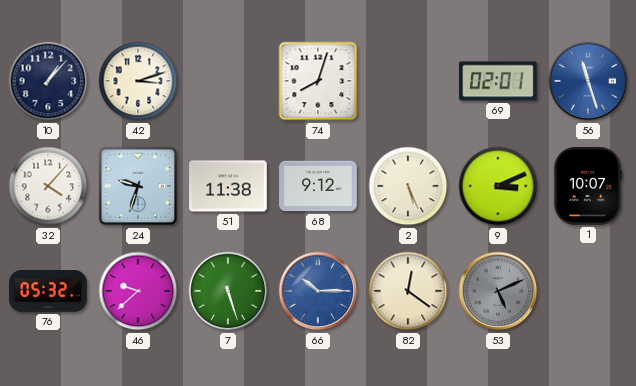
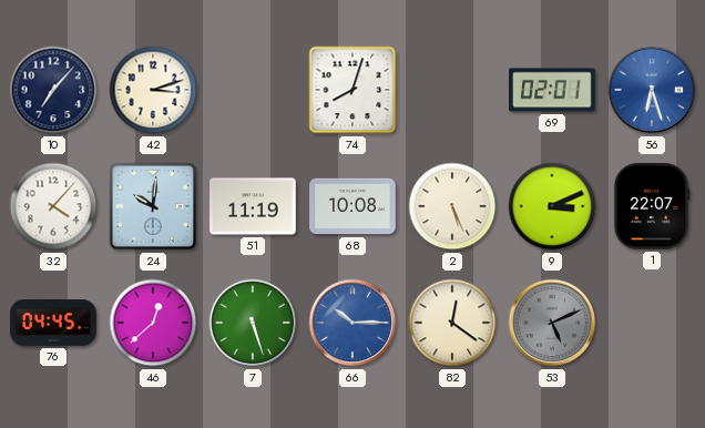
10: 1:07 -> 7:07 (53, 90)
56: 11:27 -> 6:27 (652, 90)
24: 9:33 -> 10:01 (153, 206)
51: 11:38 -> 11:19 (253, 206)
68: 9:12 -> 10:08 (352, 206)
1: 10:07 -> 22:07 (652, 206)
76: 05:32 -> 04:45 (53, 323)
46: 9:38 -> 12:38 (153, 323)
